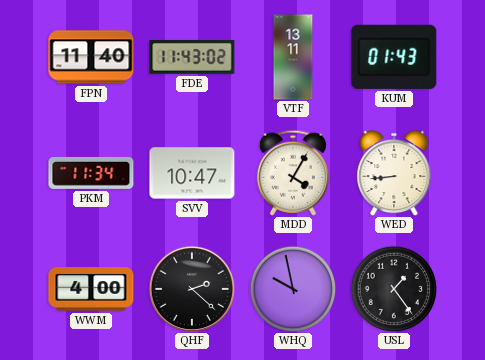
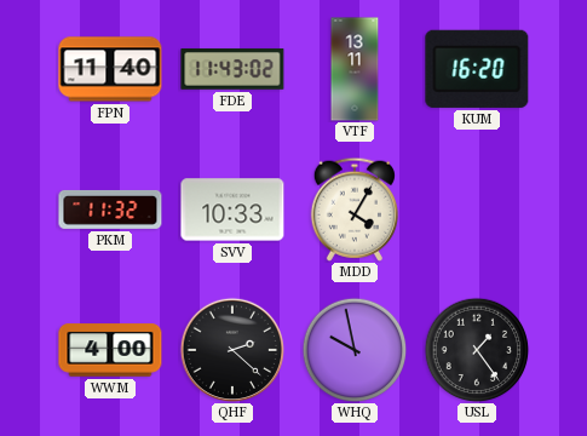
KUM: 01:43 -> 16:20 (477, 69)
PKM: 11:34 -> 11:32 (110, 210)
SVV: 10:47 -> 10:33 (232, 210)
WED: 8:44 -> none (394, 173)
